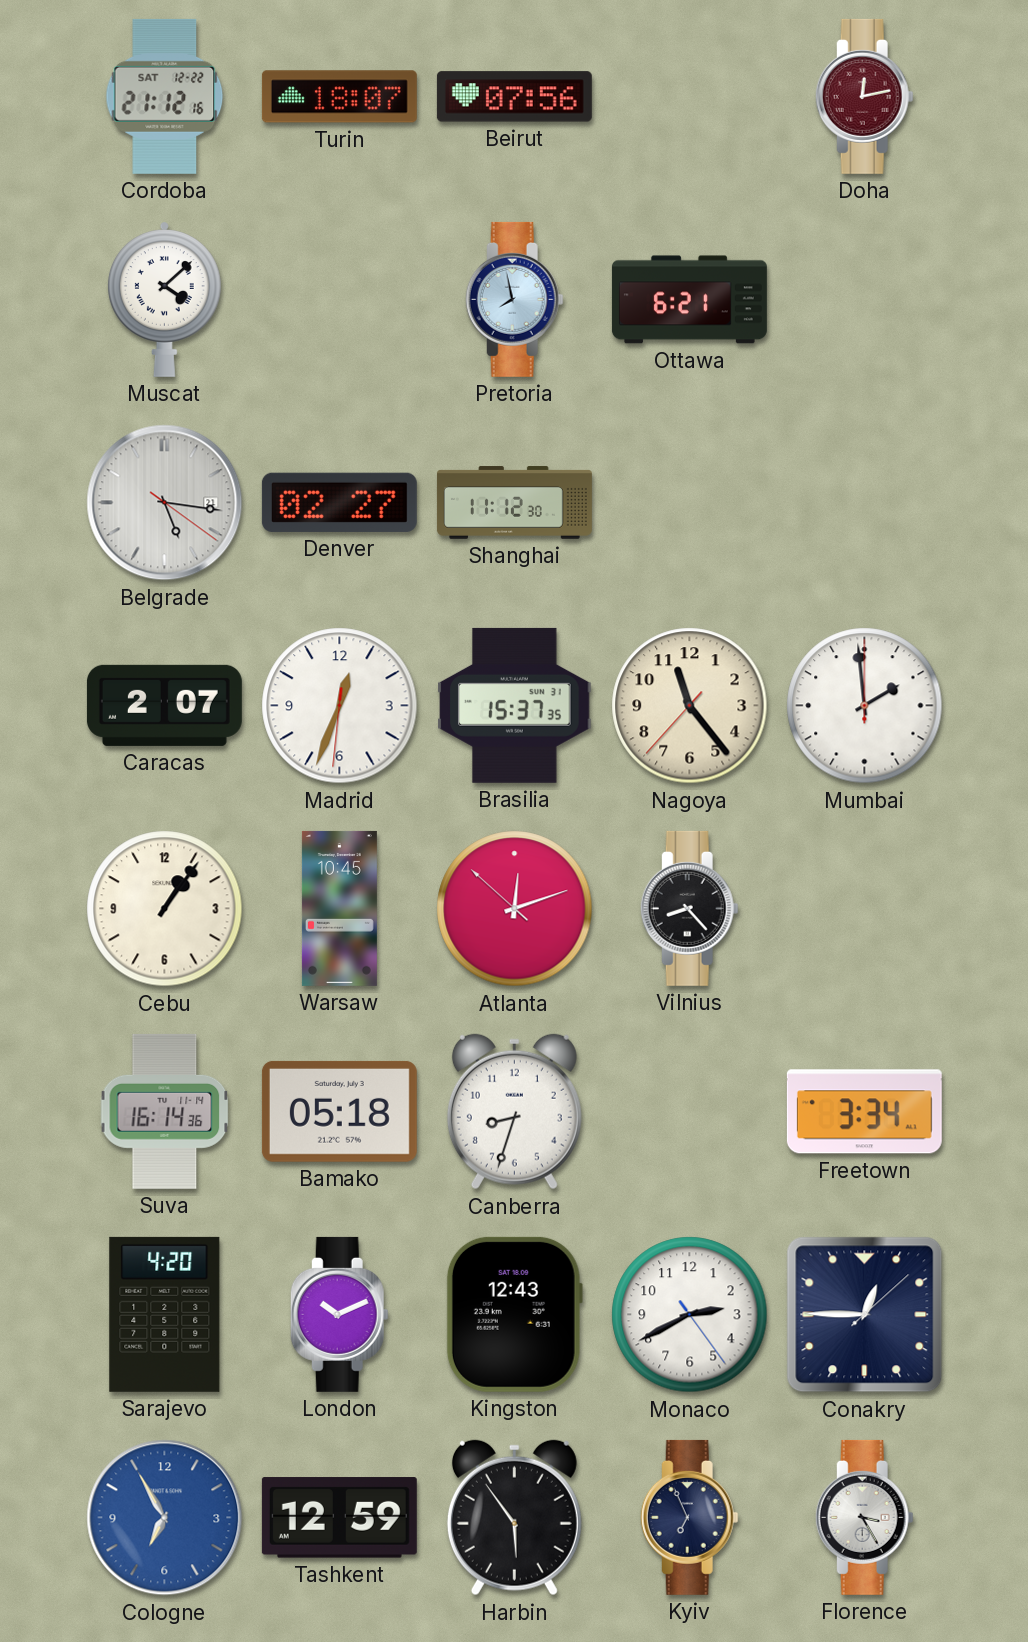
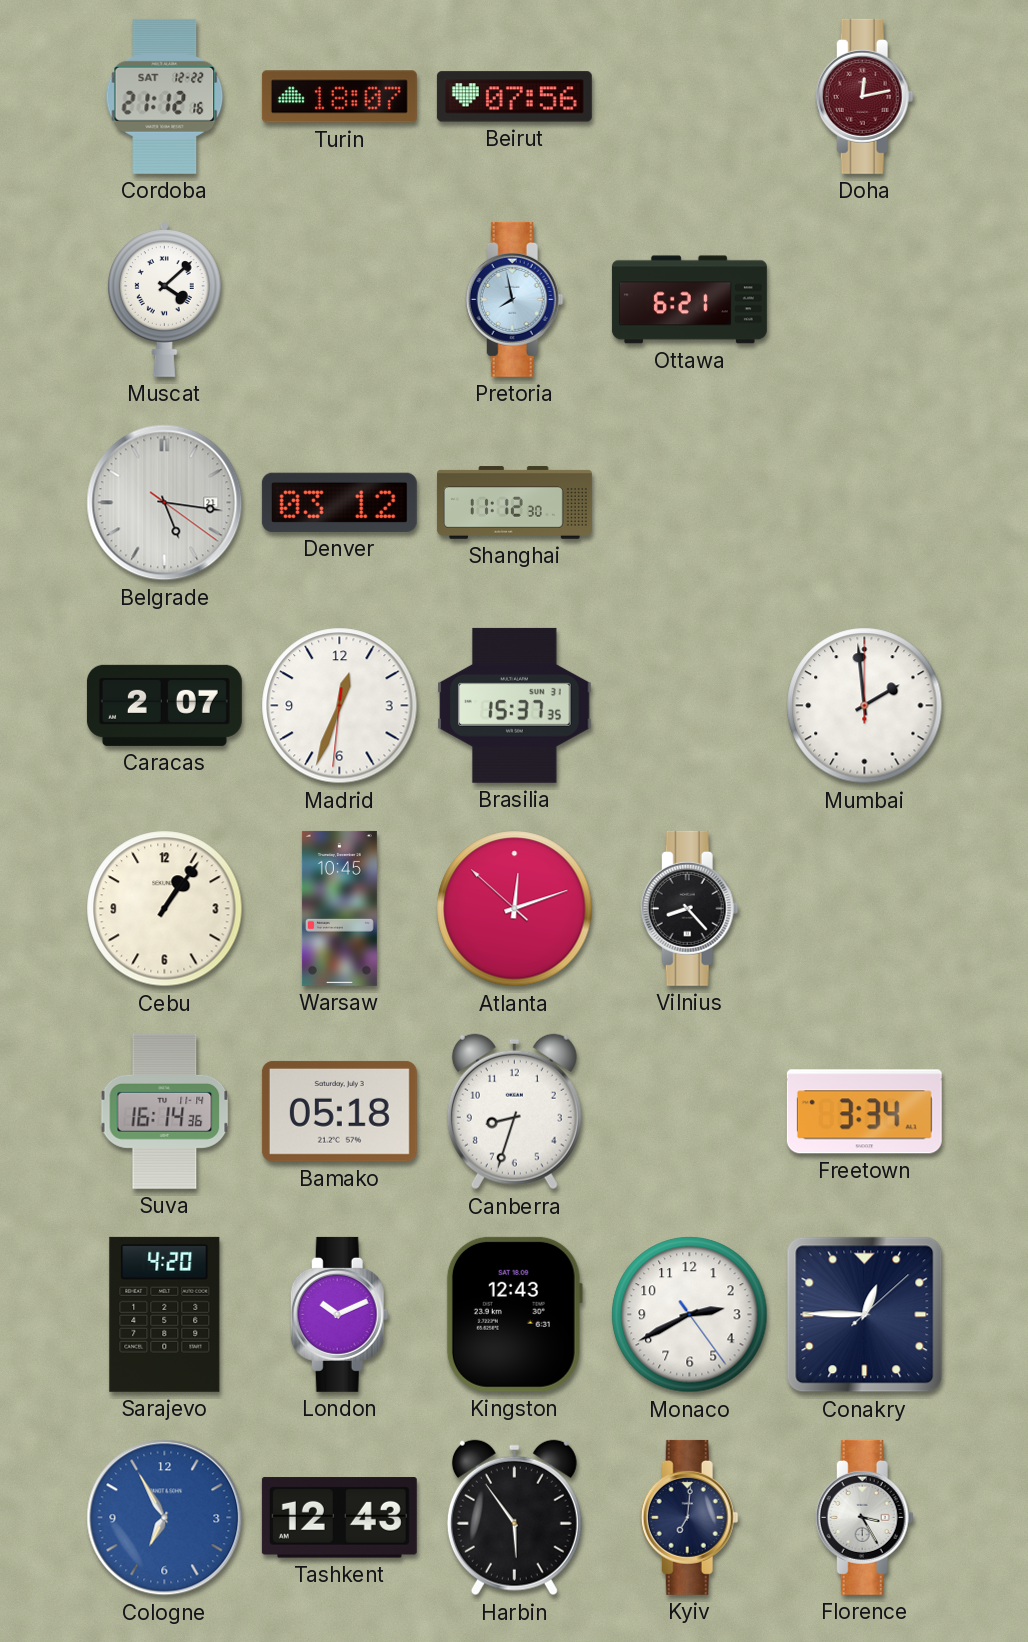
Denver: 02:27 -> 03:12 (339, 502)
Nagoya: 11:23 -> none (690, 706)
Tashkent: 12:59 -> 12:43 (339, 1518)
Kyiv: 6:56 -> 7:01 (689, 1517)
